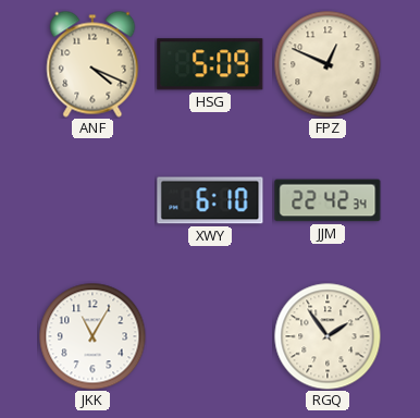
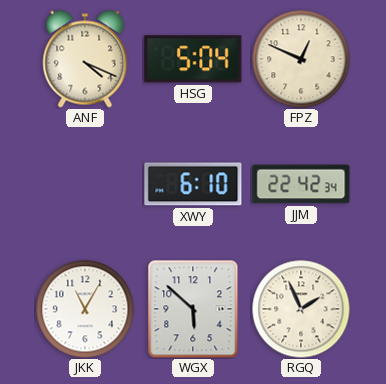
HSG: 5:09 -> 5:04 (193, 59)
WGX: none -> 5:52 (193, 309)
RGQ: 1:54 -> 1:56 (301, 309)
